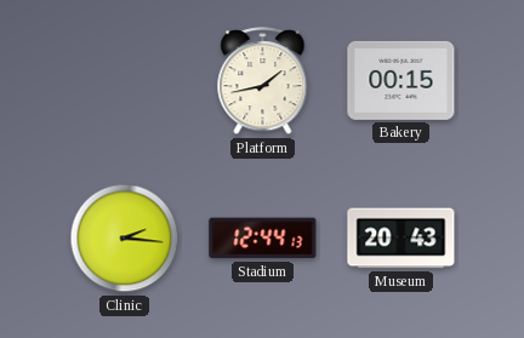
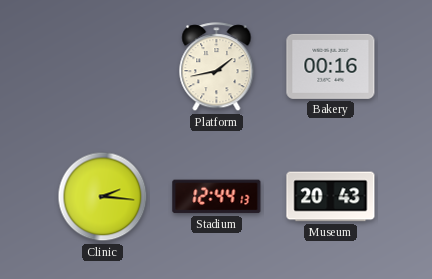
Bakery: 00:15 -> 00:16 (331, 66)
